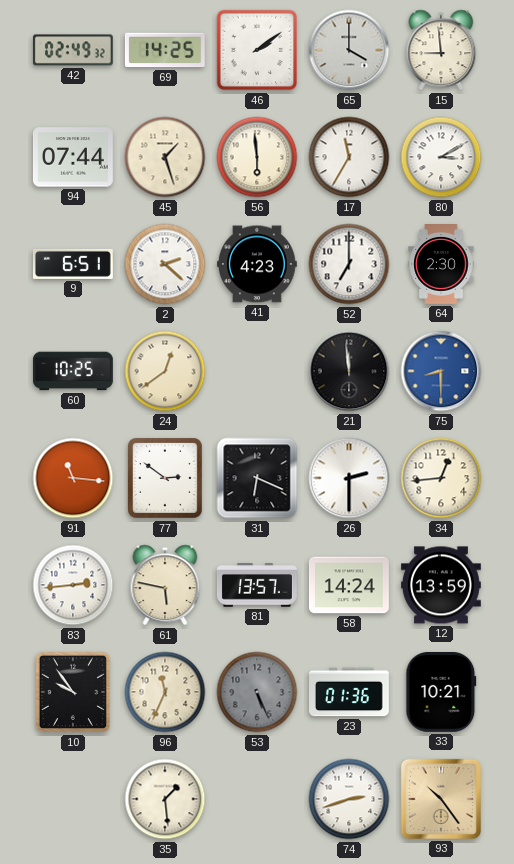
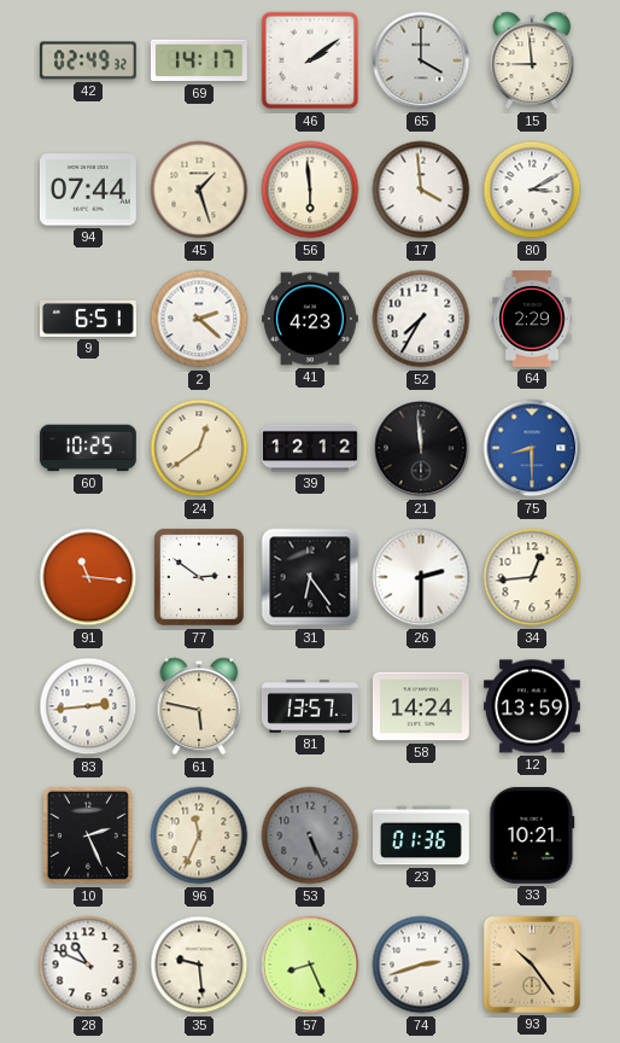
69: 14:25 -> 14:17 (199, 60)
17: 11:35 -> 3:59 (421, 190)
52: 7:00 -> 7:35 (421, 319)
64: 2:30 -> 2:29 (532, 320)
39: none -> 12:12 (311, 448)
31: 6:19 -> 6:24 (310, 577)
10: 9:54 -> 2:26 (88, 835)
28: none -> 10:49 (88, 965)
35: 1:29 -> 9:29 (199, 965)
57: none -> 8:26 (310, 965)
